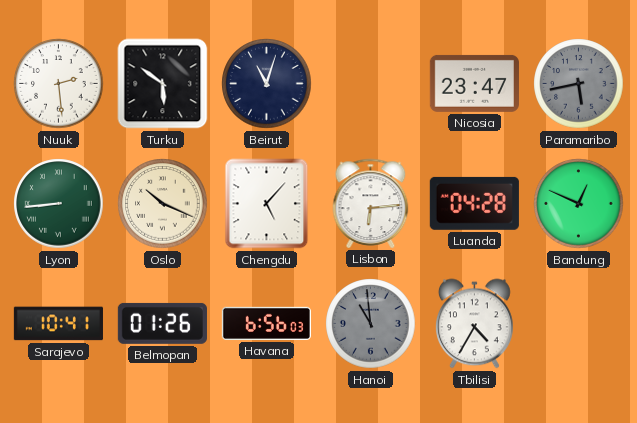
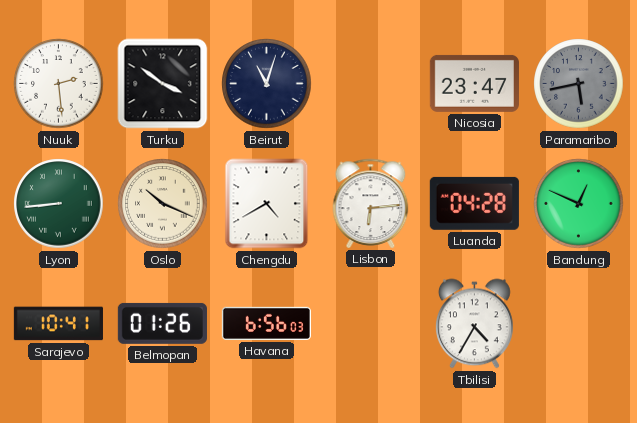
Turku: 5:51 -> 3:51 (163, 84)
Chengdu: 5:07 -> 4:40 (267, 204)
Hanoi: 10:59 -> none (371, 324)
